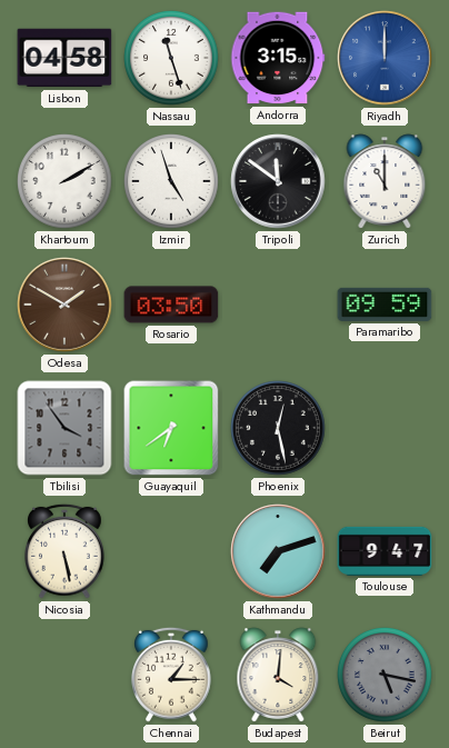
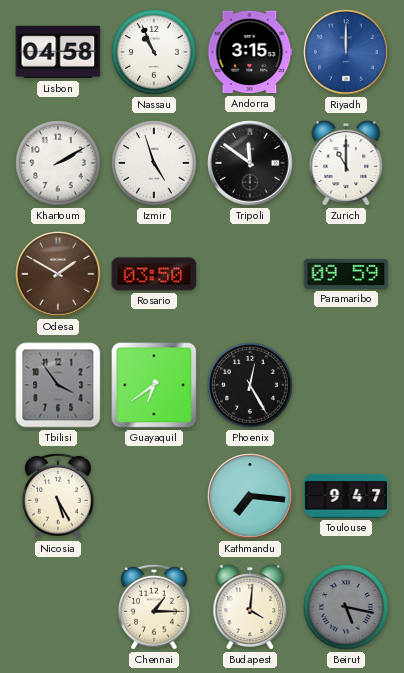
Nassau: 11:27 -> 10:56 (155, 53)
Phoenix: 12:28 -> 12:25 (251, 386)
Nicosia: 5:28 -> 5:25 (59, 496)
Kathmandu: 7:12 -> 7:16 (250, 496)
